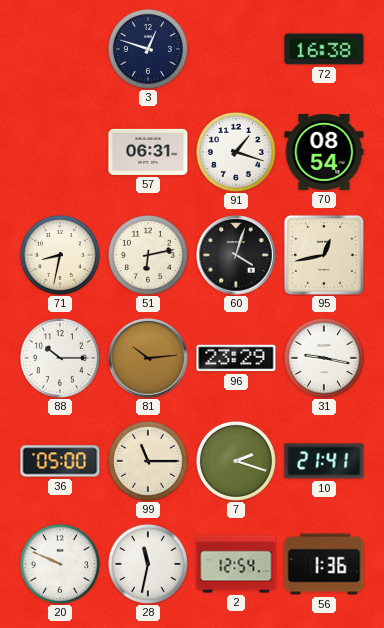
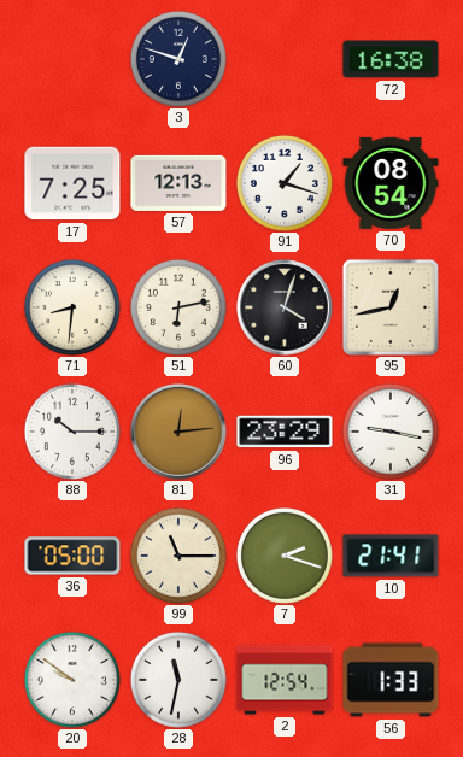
17: none -> 7:25 (72, 183)
57: 06:31 -> 12:13 (178, 183)
71: 8:32 -> 8:31 (72, 307)
81: 10:14 -> 12:14 (178, 432)
20: 9:49 -> 9:51 (72, 680)
56: 1:36 -> 1:33 (391, 680)
